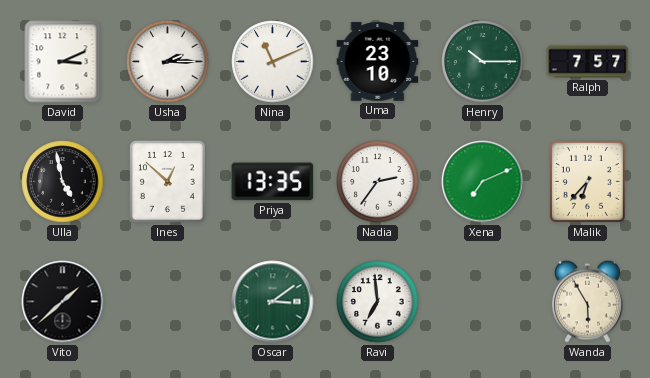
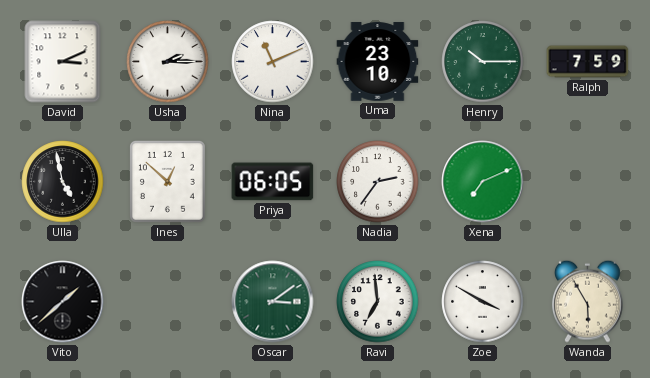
Ralph: 7:57 -> 7:59 (588, 62)
Priya: 13:35 -> 06:05 (273, 182)
Malik: 6:37 -> none (587, 181)
Zoe: none -> 3:50 (483, 302)
